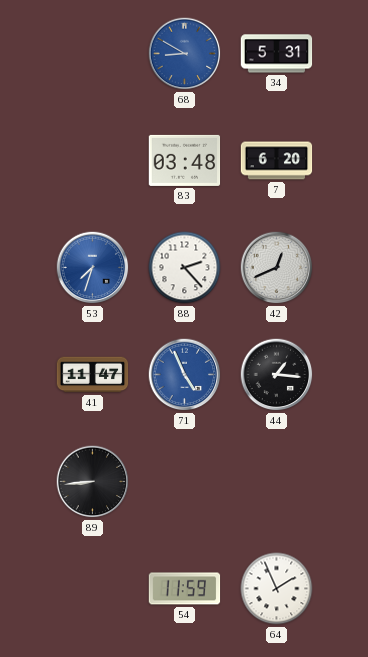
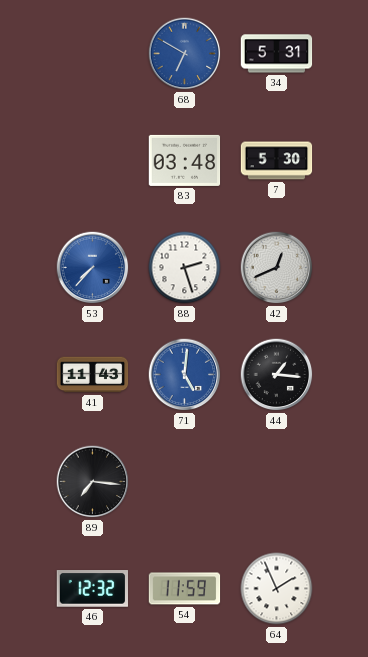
68: 8:50 -> 6:50 (185, 54)
7: 6:20 -> 5:30 (277, 161)
53: 7:33 -> 7:37 (93, 268)
88: 2:23 -> 2:27 (185, 268)
41: 11:47 -> 11:43 (93, 375)
71: 4:56 -> 5:01 (185, 375)
89: 8:44 -> 7:16 (93, 482)
46: none -> 12:32 (93, 589)
